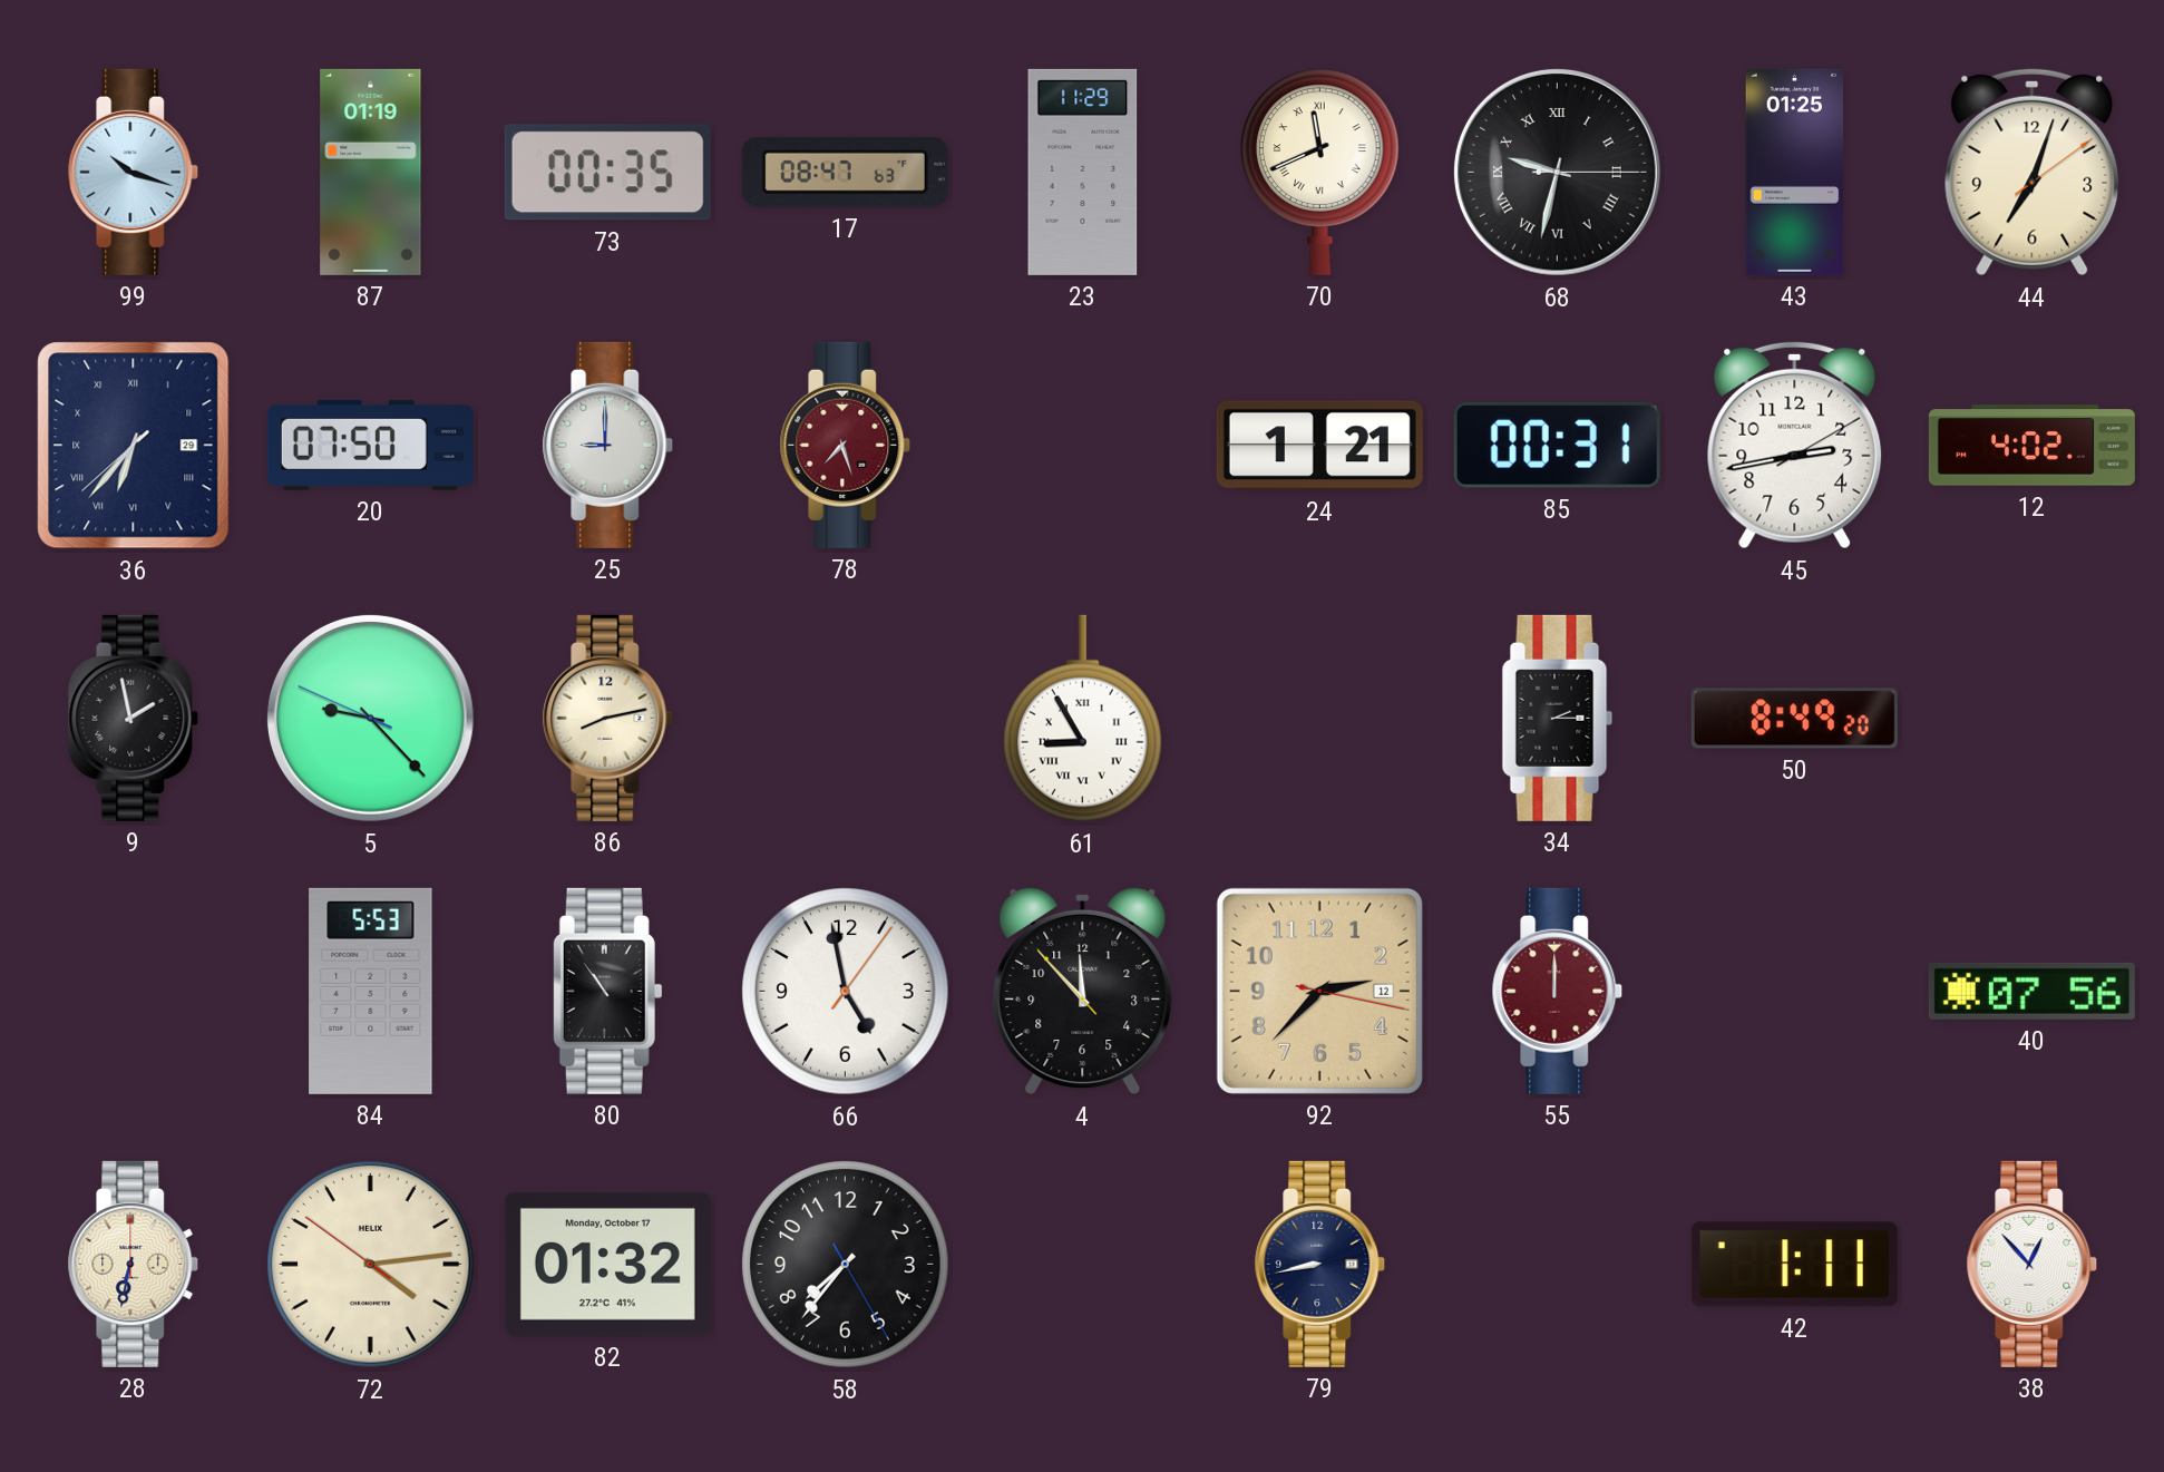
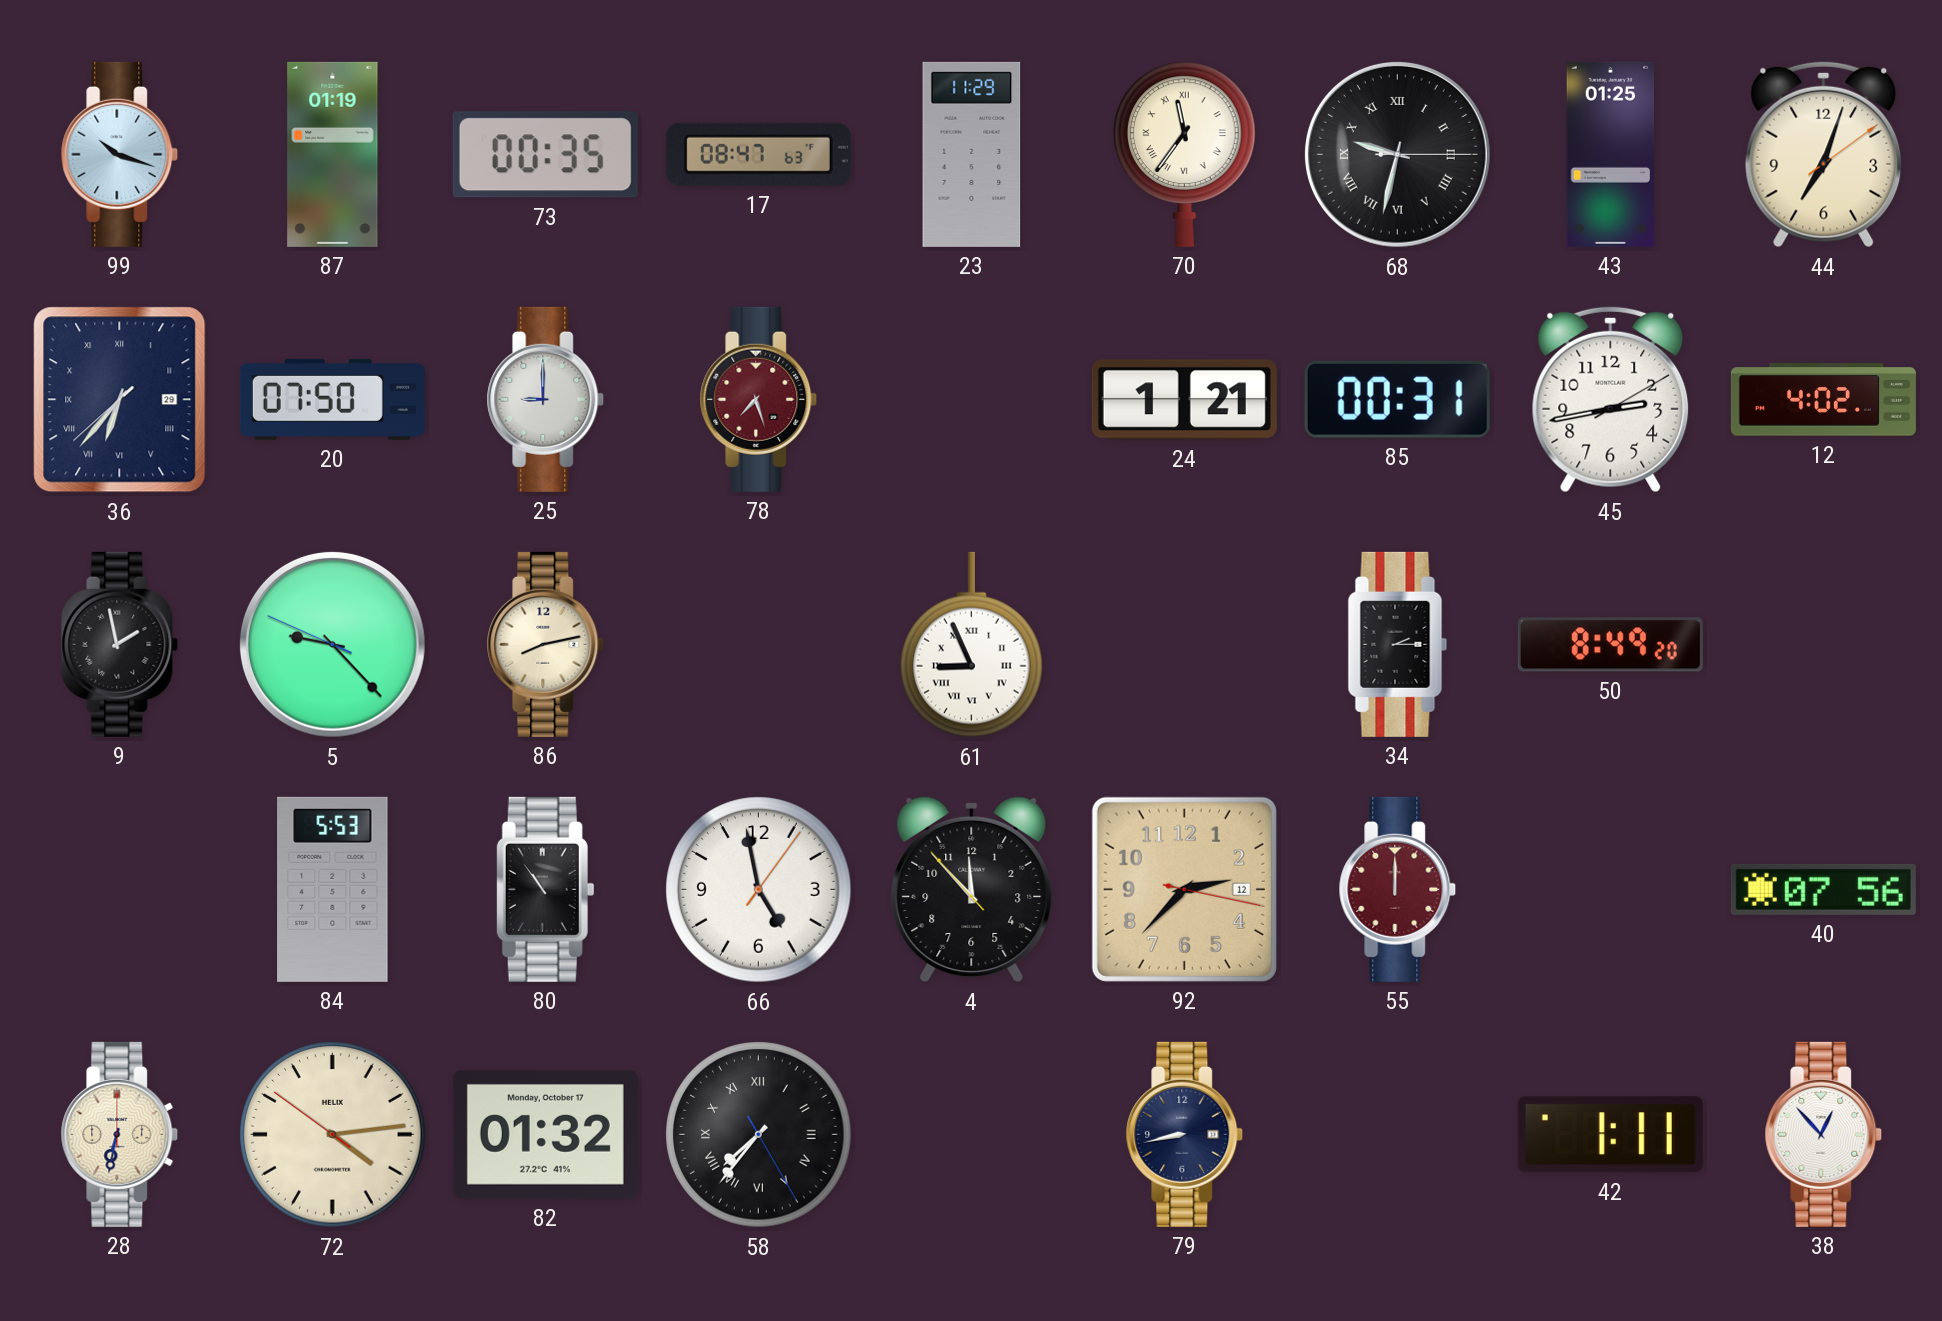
70: 11:41 -> 11:36 (1185, 154)
61: 8:55 -> 8:56 (972, 645)
58 numerals: Arabic -> Roman (759, 1135)
